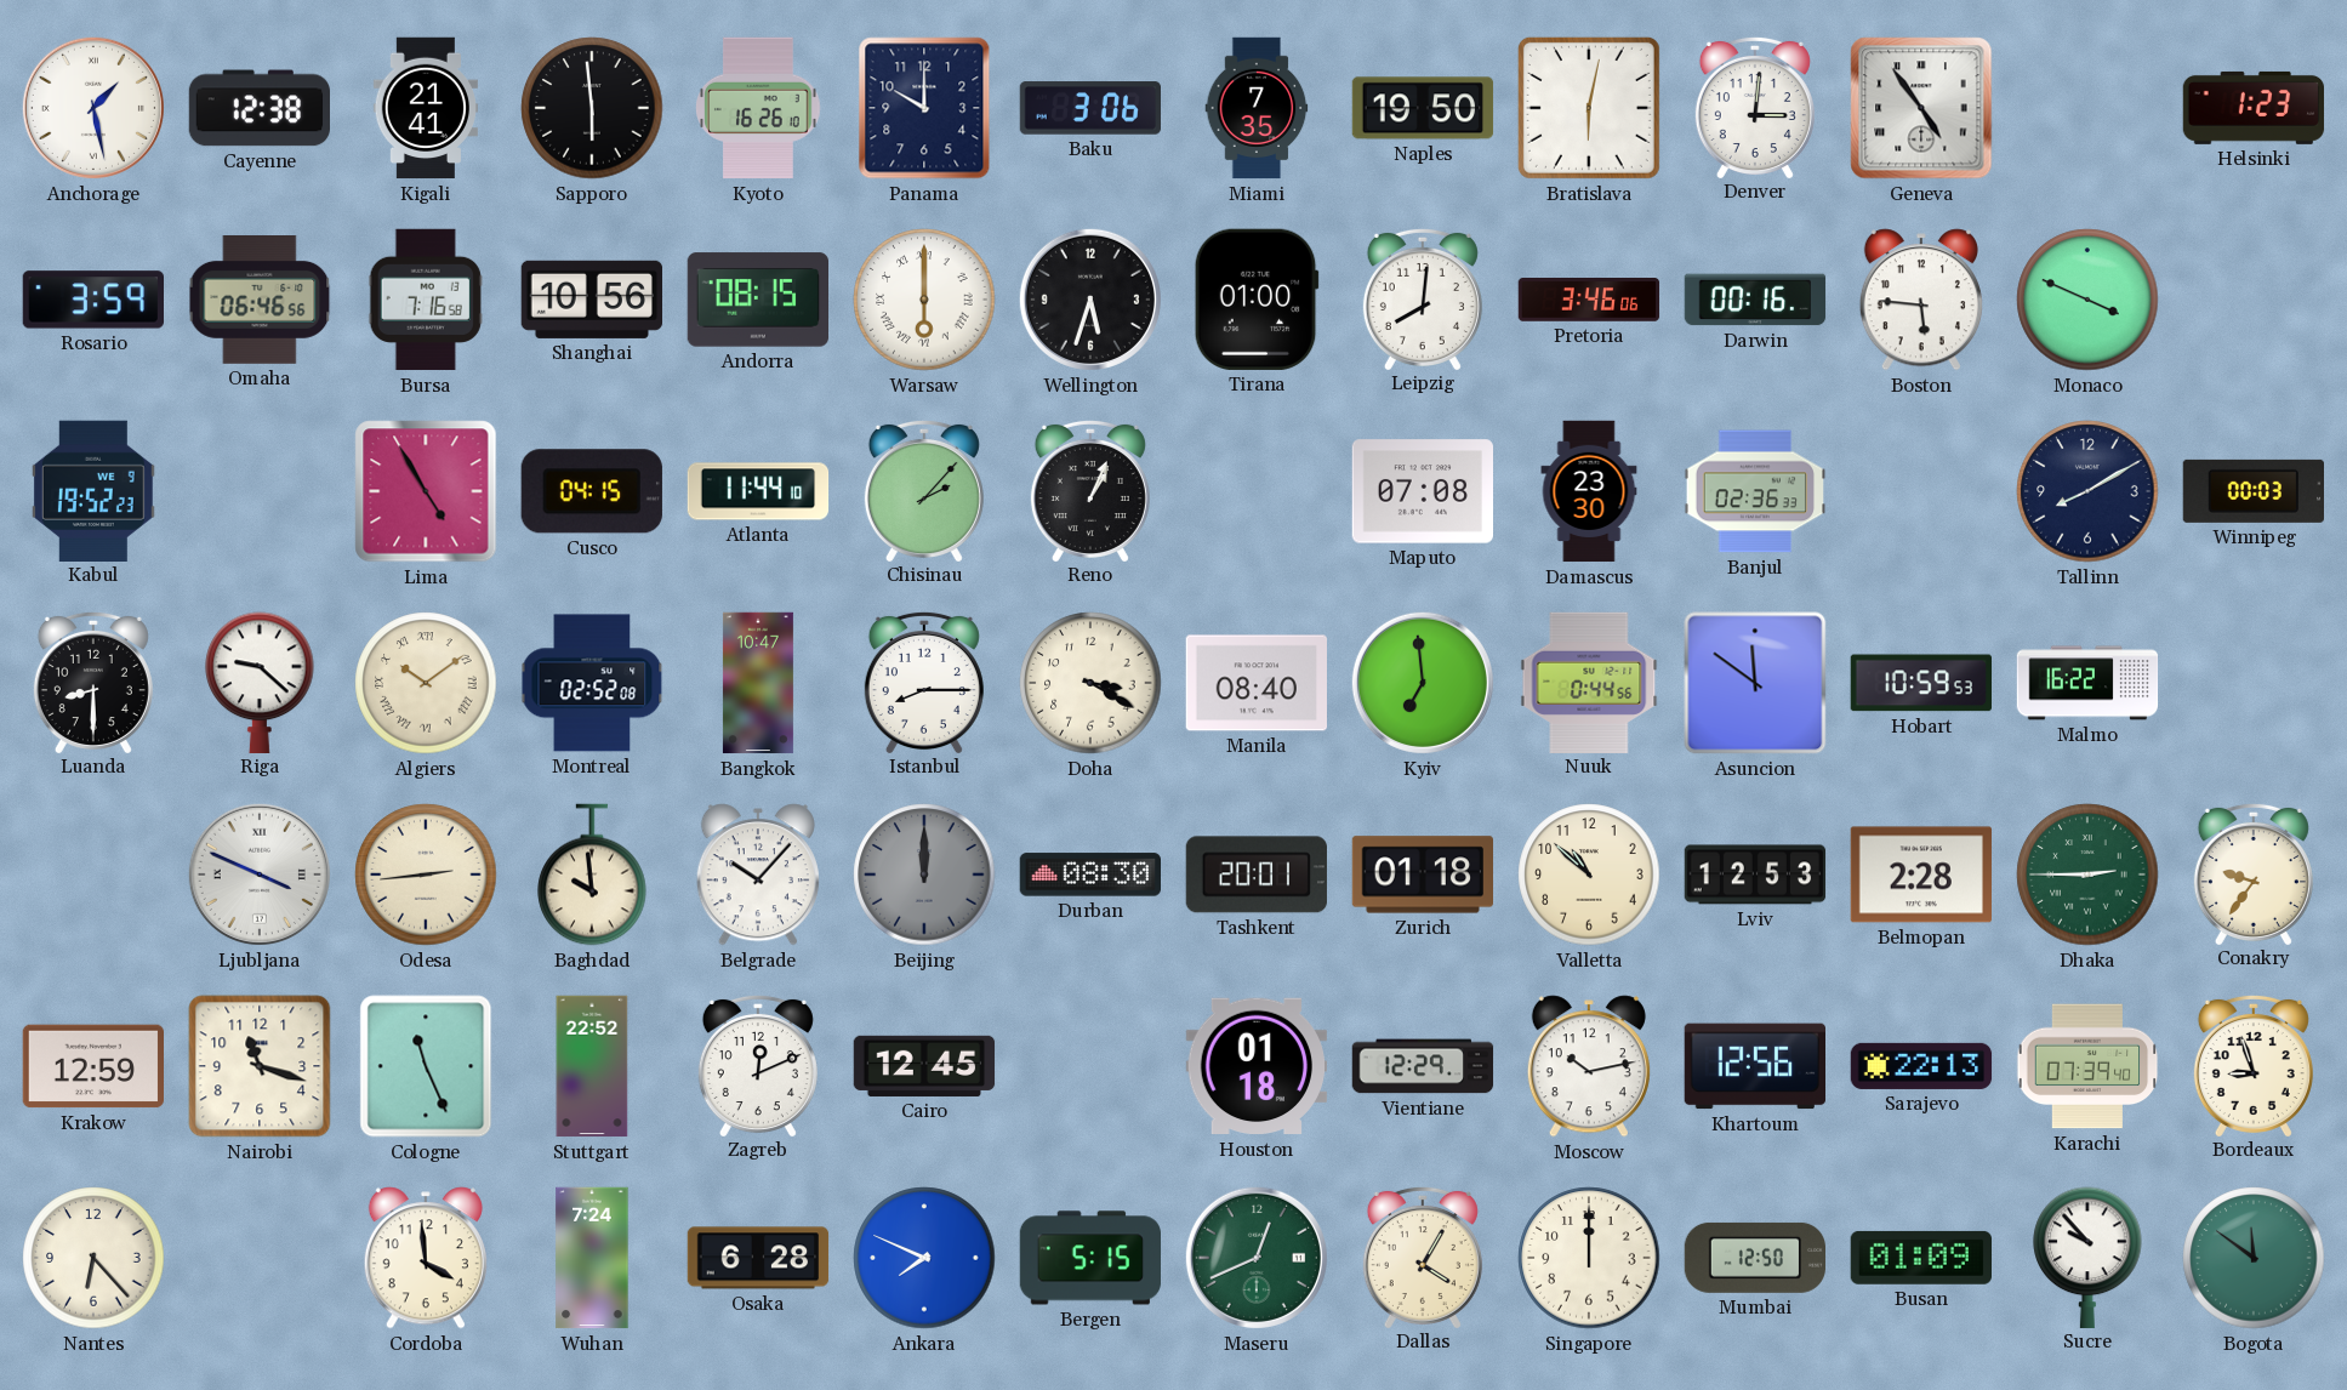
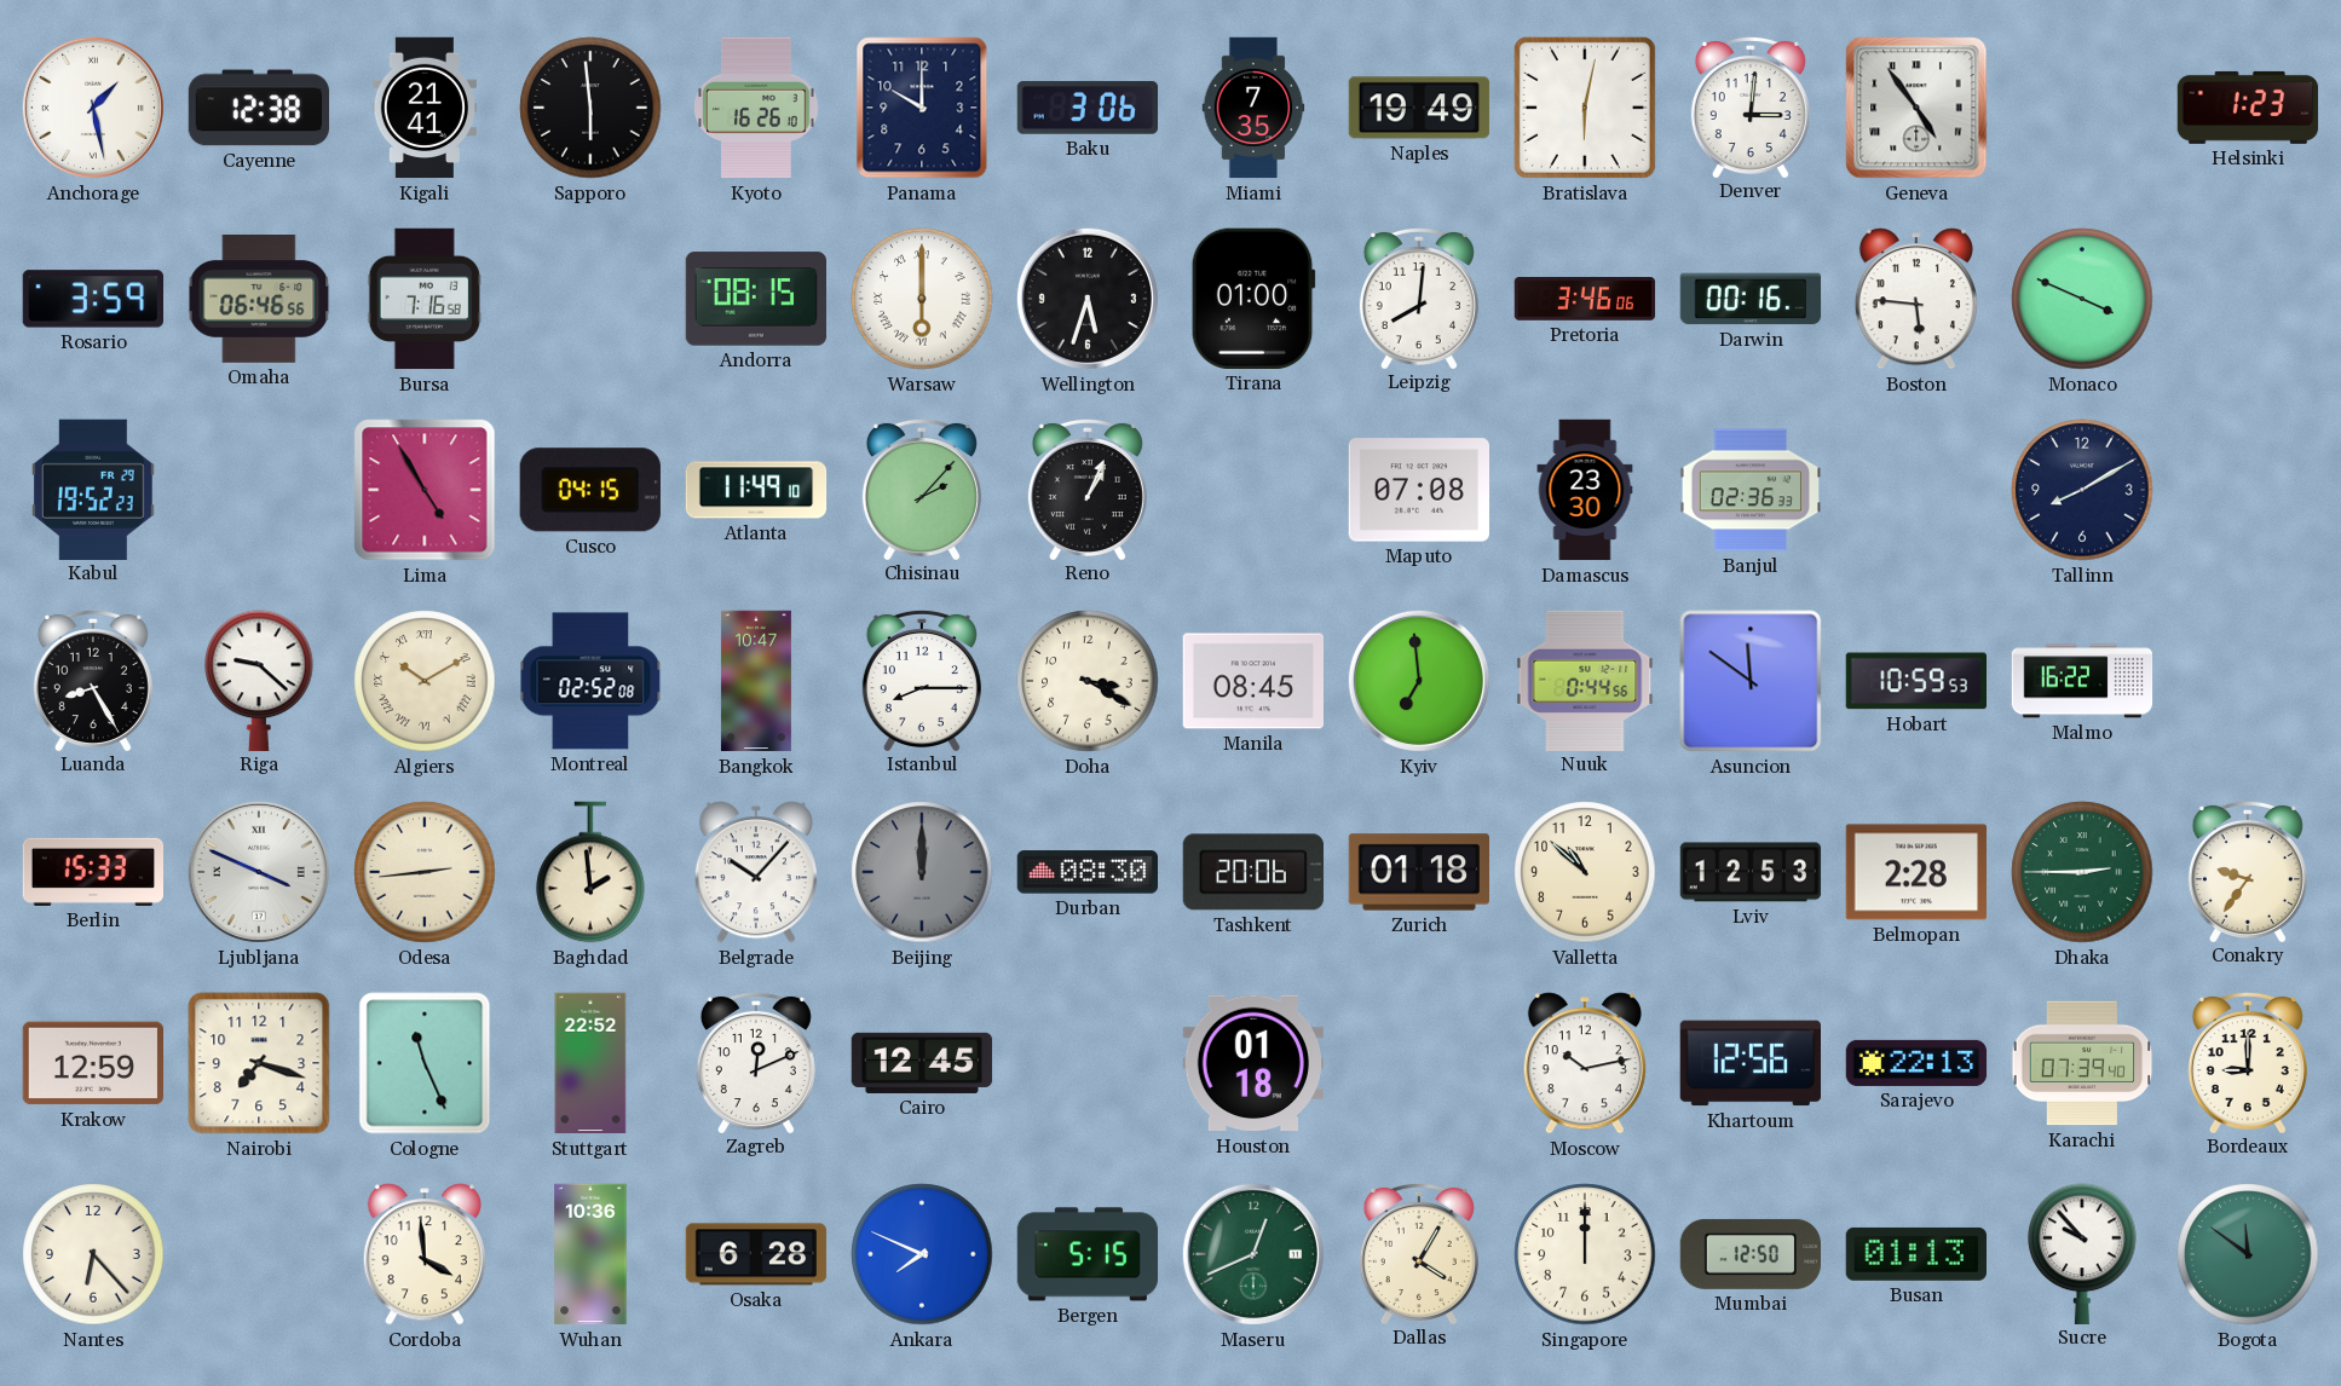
Naples: 19:50 -> 19:49 (1419, 108)
Shanghai: 10:56 -> none (591, 300)
Kabul date: WE 9 -> FR 29 (93, 489)
Atlanta: 11:44 -> 11:49 (756, 490)
Winnipeg: 00:03 -> none (2252, 491)
Luanda: 8:30 -> 8:25 (93, 680)
Algiers: 10:09 -> 10:10 (425, 681)
Manila: 08:40 -> 08:45 (1252, 681)
Berlin: none -> 15:33 (92, 872)
Baghdad: 9:59 -> 1:59 (590, 872)
Tashkent: 20:01 -> 20:06 (1253, 872)
Nairobi: 11:18 -> 7:18 (259, 1063)
Vientiane: 12:29 -> none (1423, 1066)
Bordeaux: 8:57 -> 9:00 (2248, 1062)
Wuhan: 7:24 -> 10:36 (590, 1254)
Busan: 01:09 -> 01:13 (1915, 1254)
